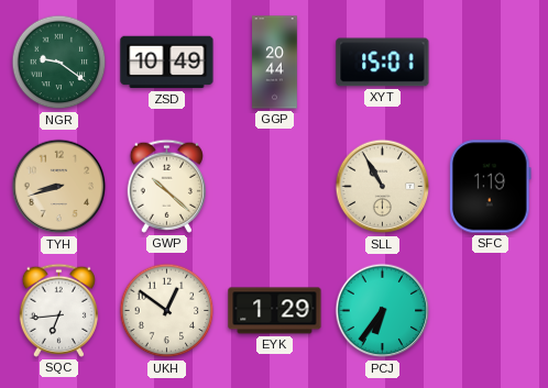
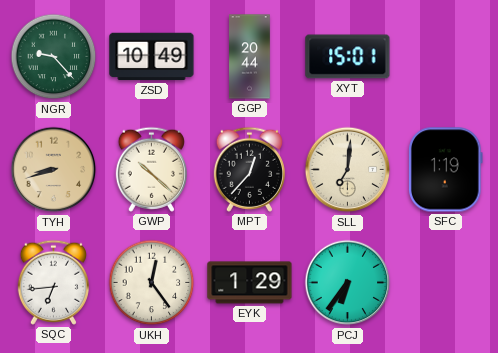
NGR: 9:21 -> 9:23 (54, 57)
MPT: none -> 12:37 (249, 169)
SLL: 10:55 -> 7:01 (348, 170)
UKH: 12:51 -> 12:24 (152, 283)
